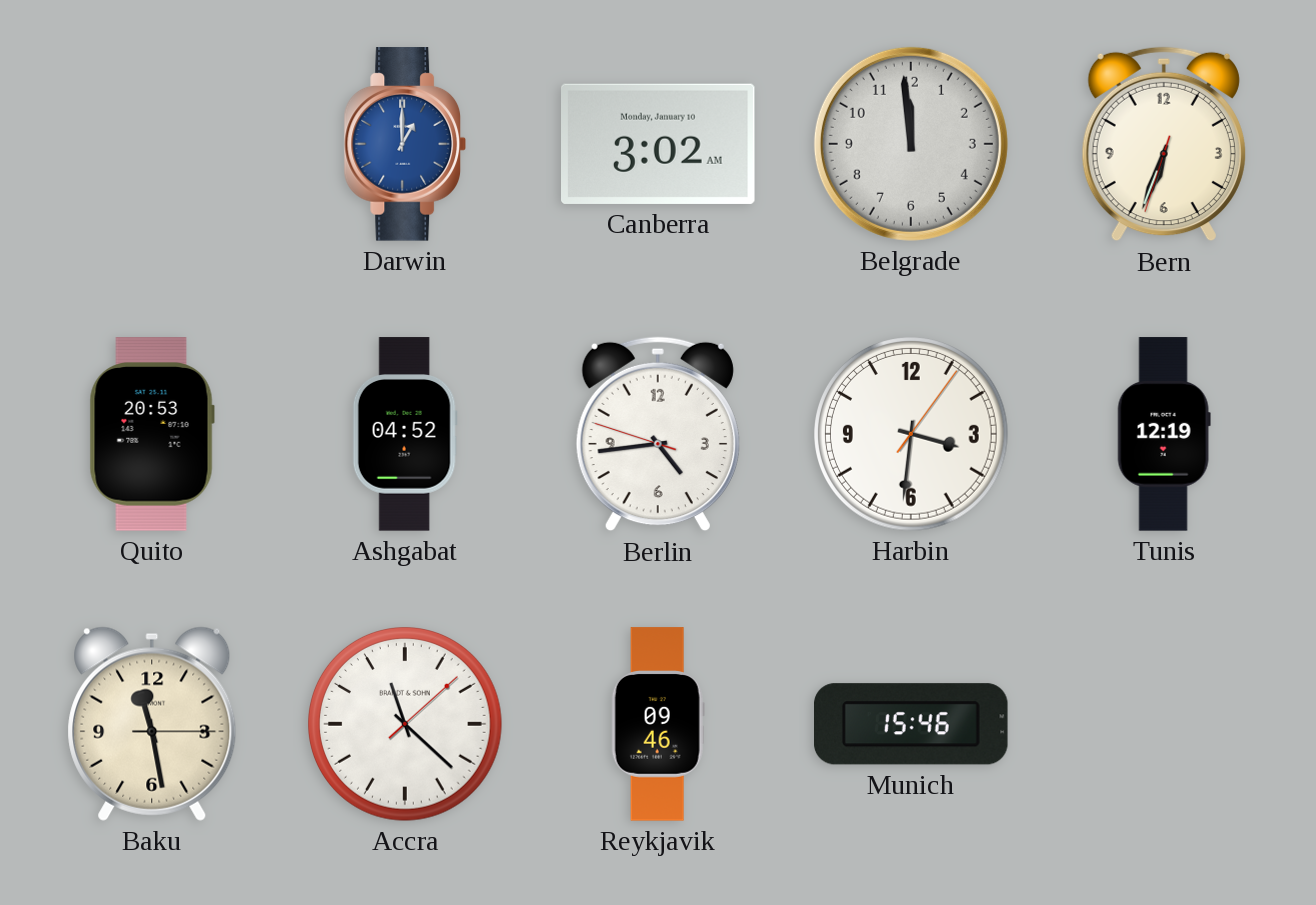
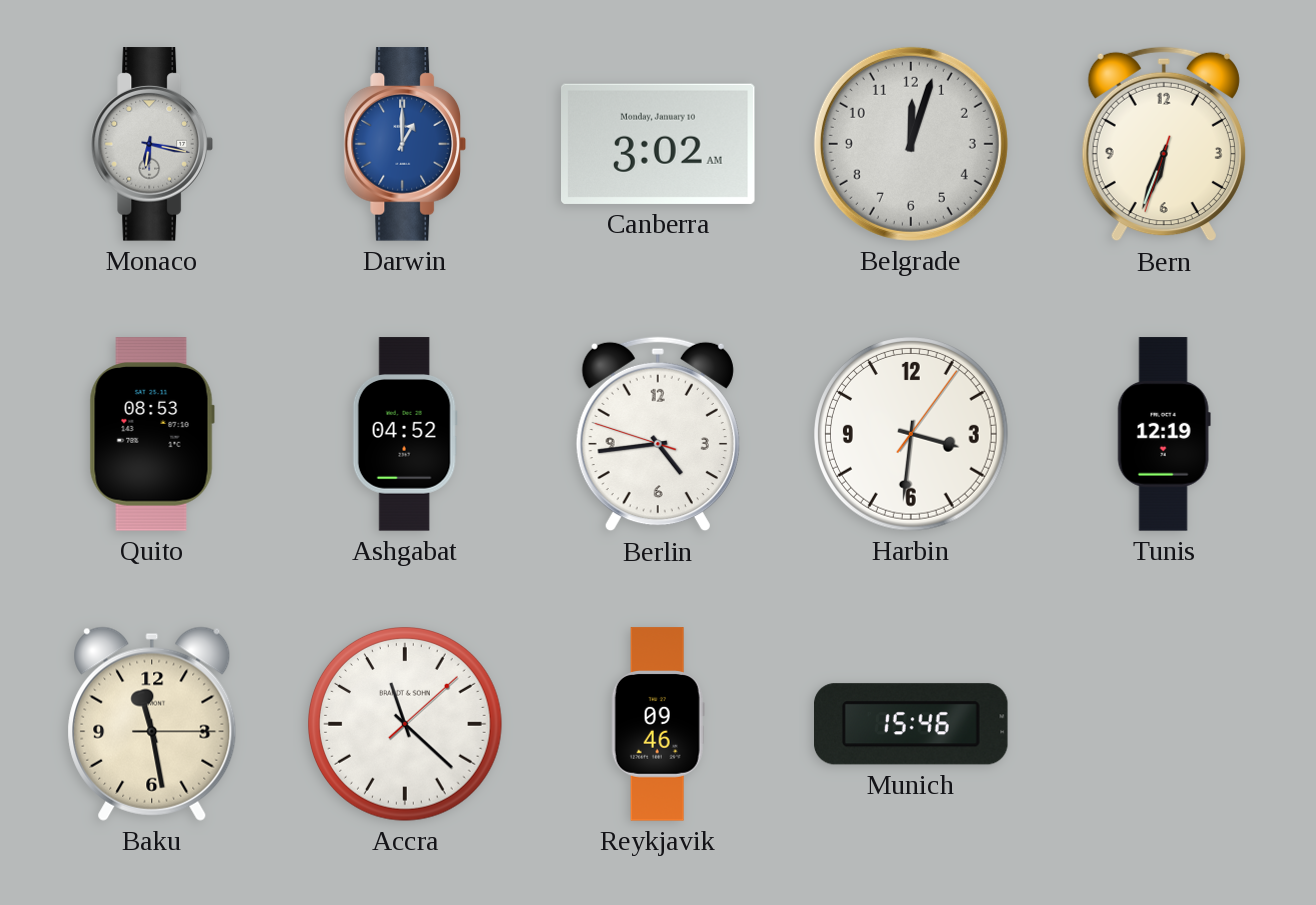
Monaco: none -> 6:17 (151, 144)
Belgrade: 11:59 -> 12:03 (911, 144)
Quito: 20:53 -> 08:53 (152, 434)
